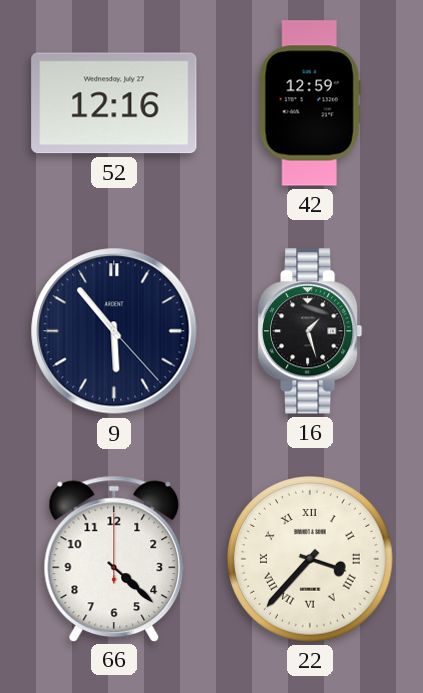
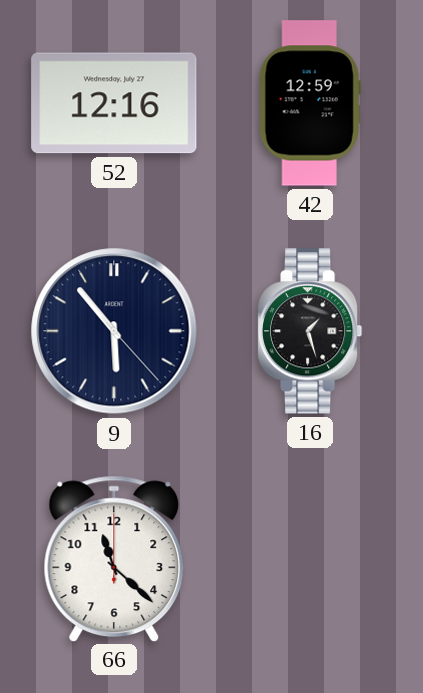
66: 4:22 -> 11:22 (114, 558)
22: 3:37 -> none (311, 560)
